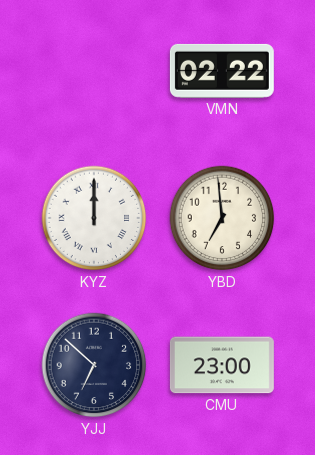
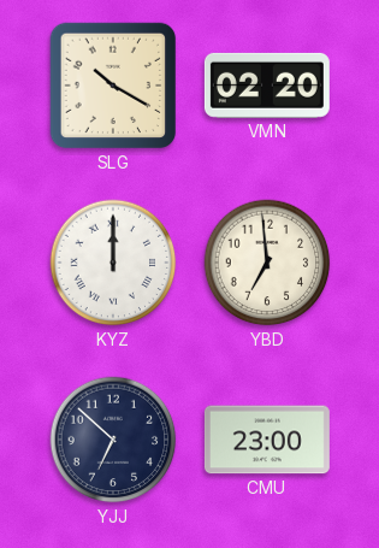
SLG: none -> 10:20 (113, 86)
VMN: 02:22 -> 02:20 (267, 86)
